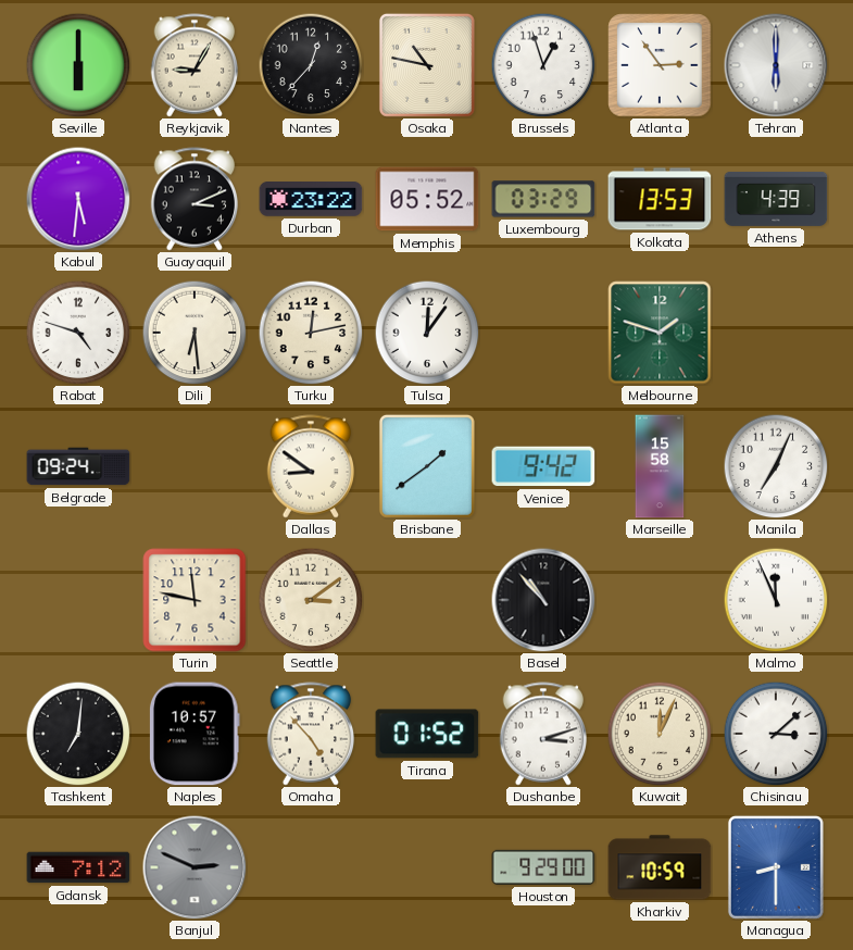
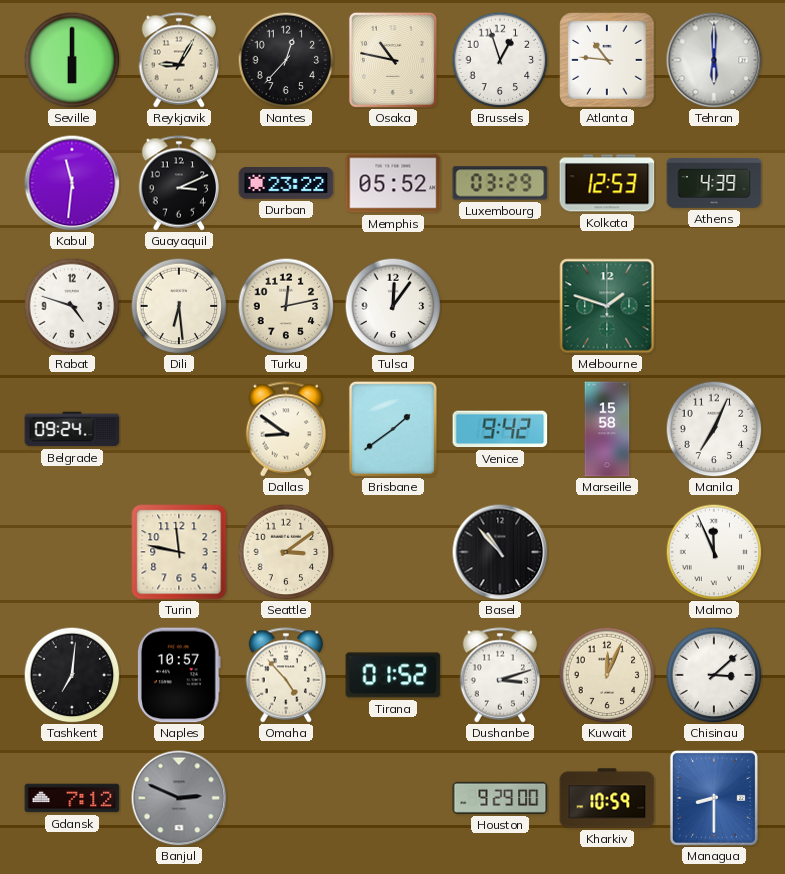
Atlanta: 2:54 -> 10:46 (607, 60)
Kabul: 5:31 -> 11:31 (72, 183)
Kolkata: 13:53 -> 12:53 (607, 183)
